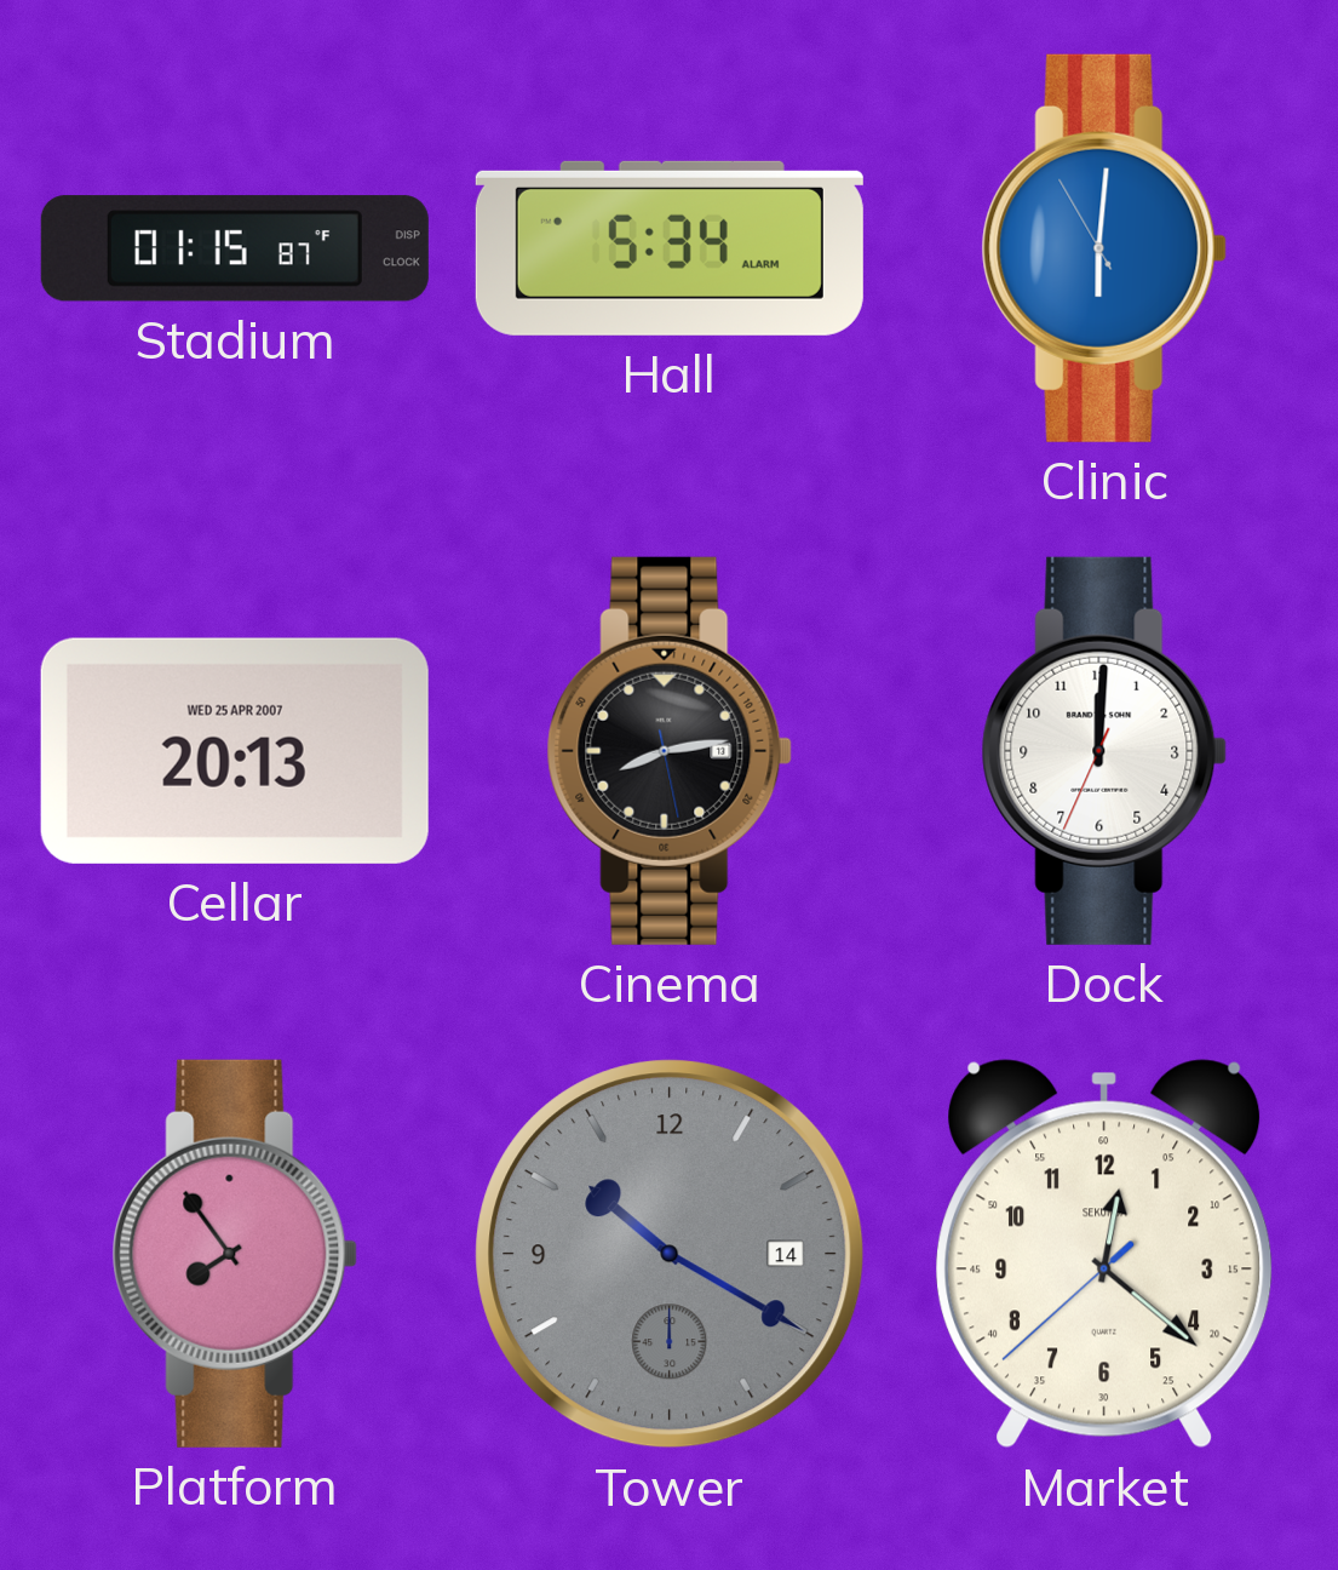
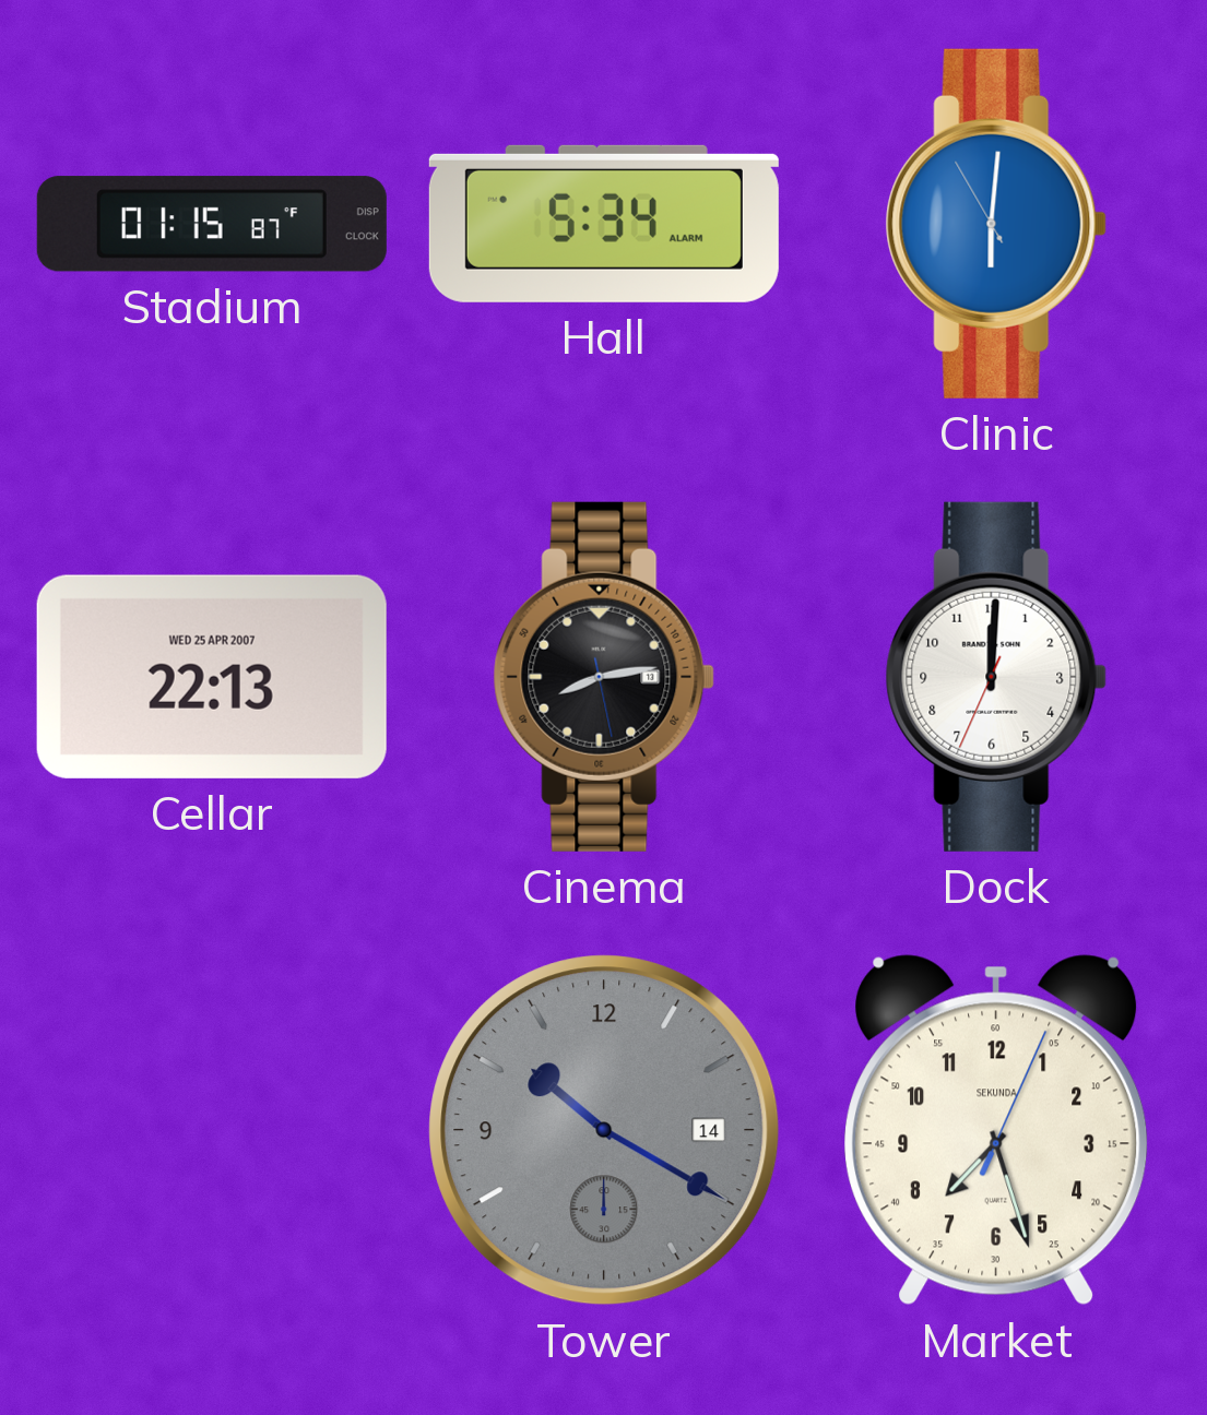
Cellar: 20:13 -> 22:13 (212, 677)
Platform: 7:54 -> none (235, 1254)
Market: 12:21 -> 7:27 (996, 1130)
